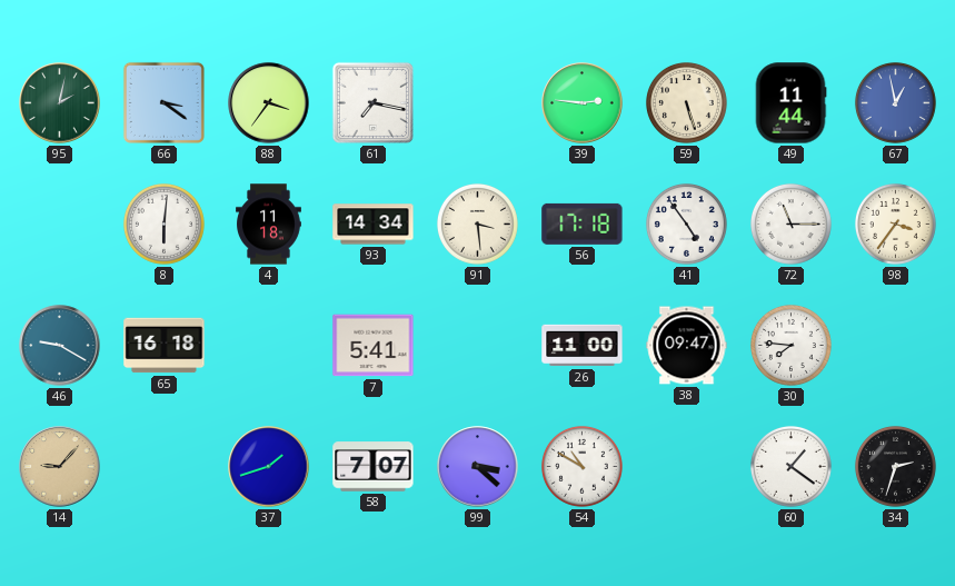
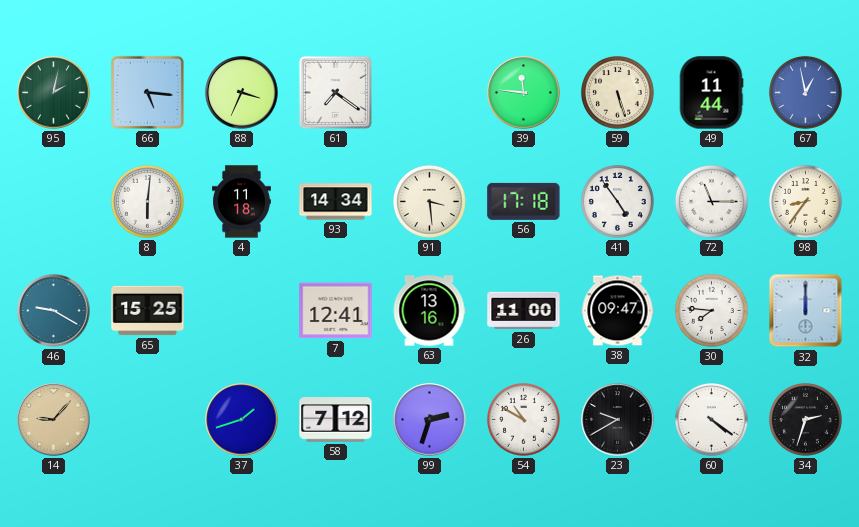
66: 3:21 -> 5:16 (147, 92)
88: 3:36 -> 3:34 (242, 93)
61: 7:17 -> 7:21 (335, 92)
39: 2:46 -> 11:46 (524, 93)
98: 3:36 -> 8:36 (805, 201)
65: 16:18 -> 15:25 (148, 311)
7: 5:41 -> 12:41 (336, 311)
63: none -> 13:16 (429, 311)
32: none -> 12:00 (806, 311)
58: 7:07 -> 7:12 (336, 420)
99: 3:22 -> 2:33 (430, 420)
23: none -> 9:40 (618, 420)
60: 1:21 -> 4:21 (711, 419)
